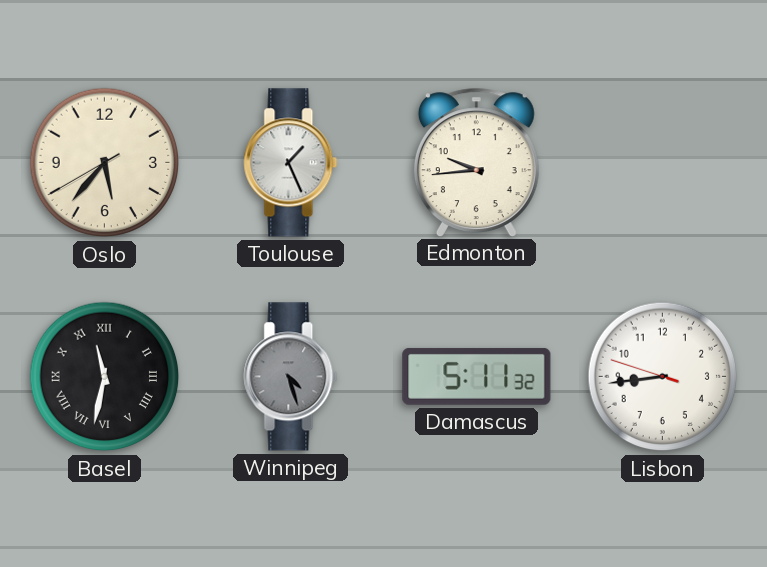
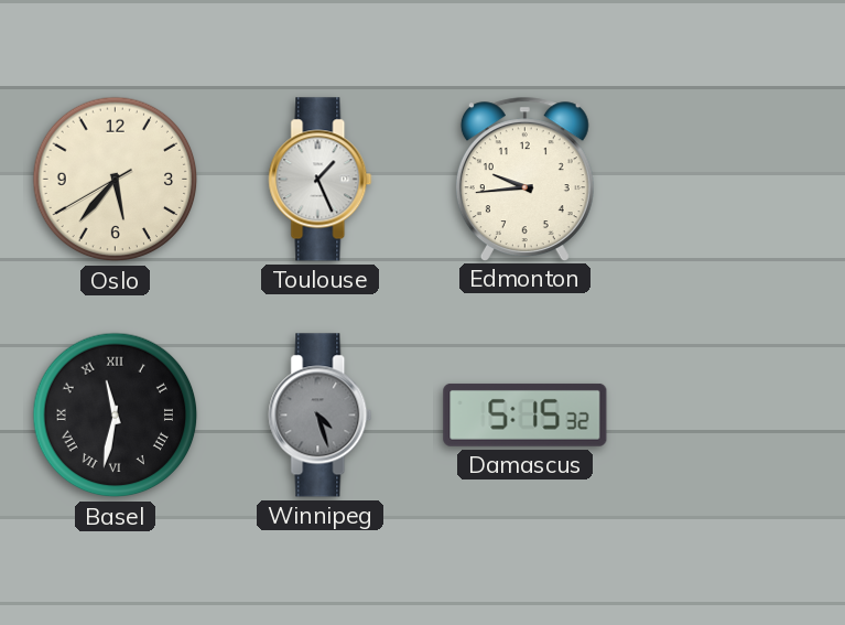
Damascus: 5:11 -> 5:15 (526, 414)
Lisbon: 8:43 -> none (663, 377)
